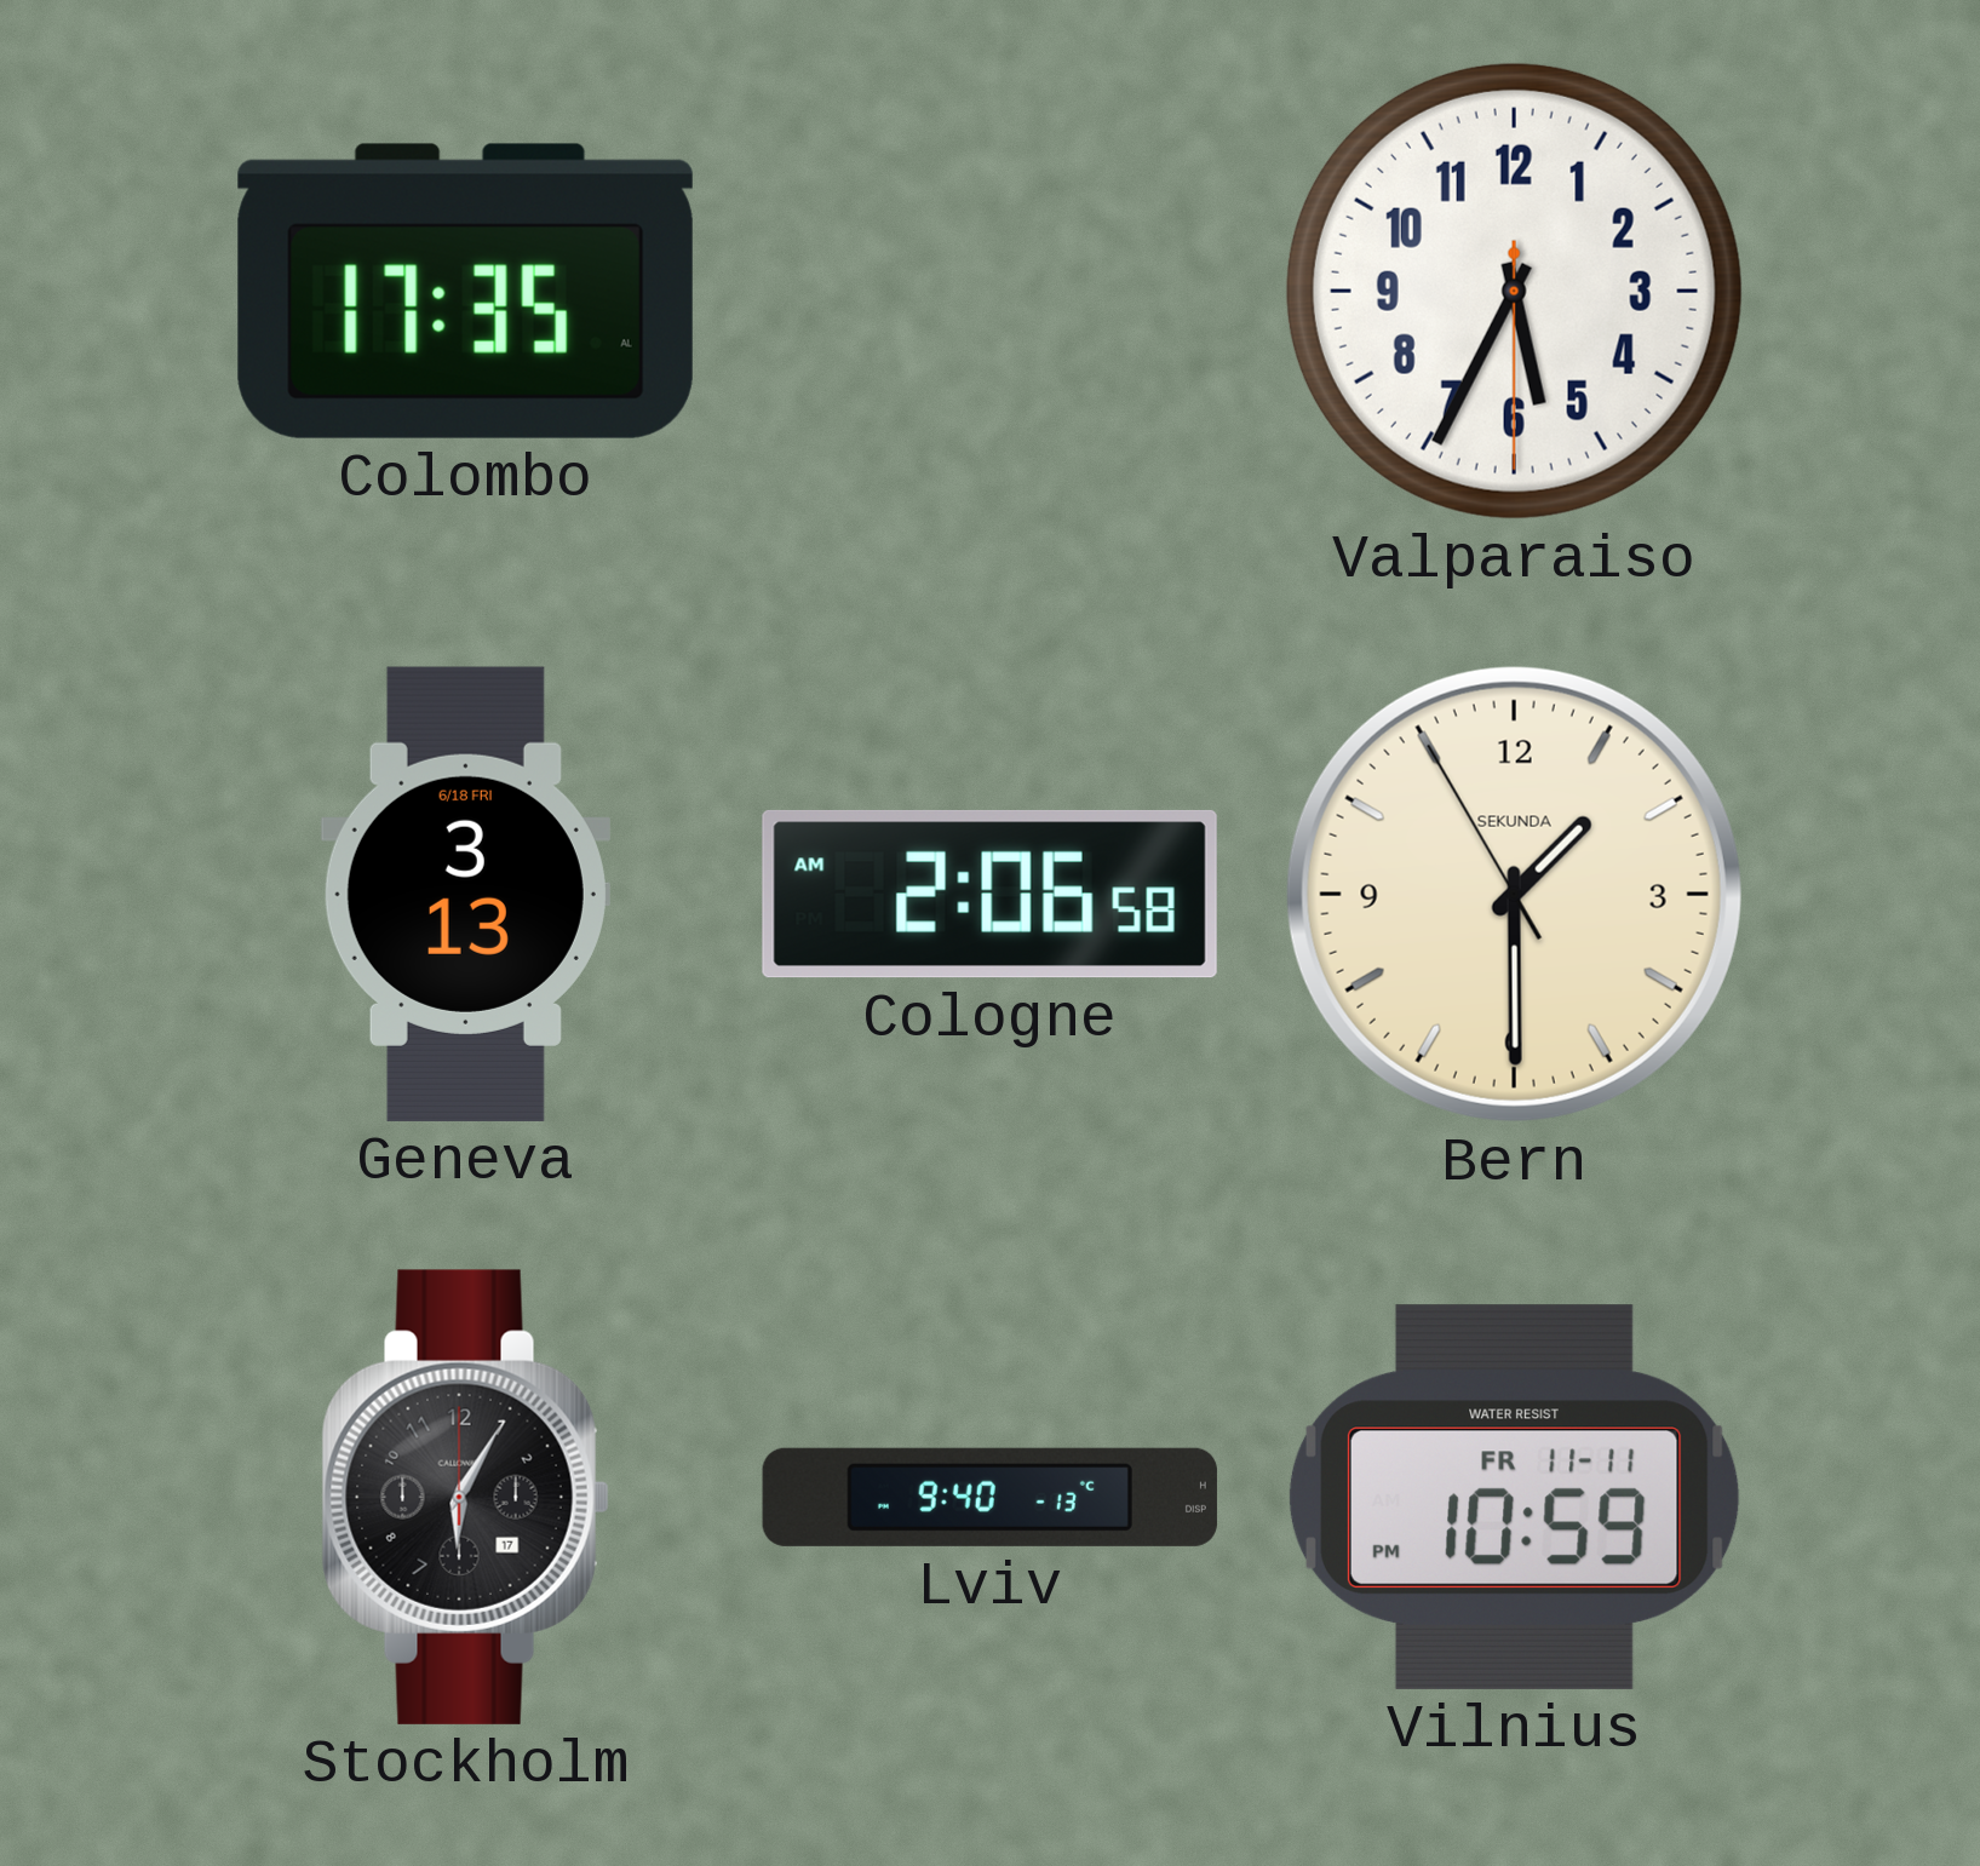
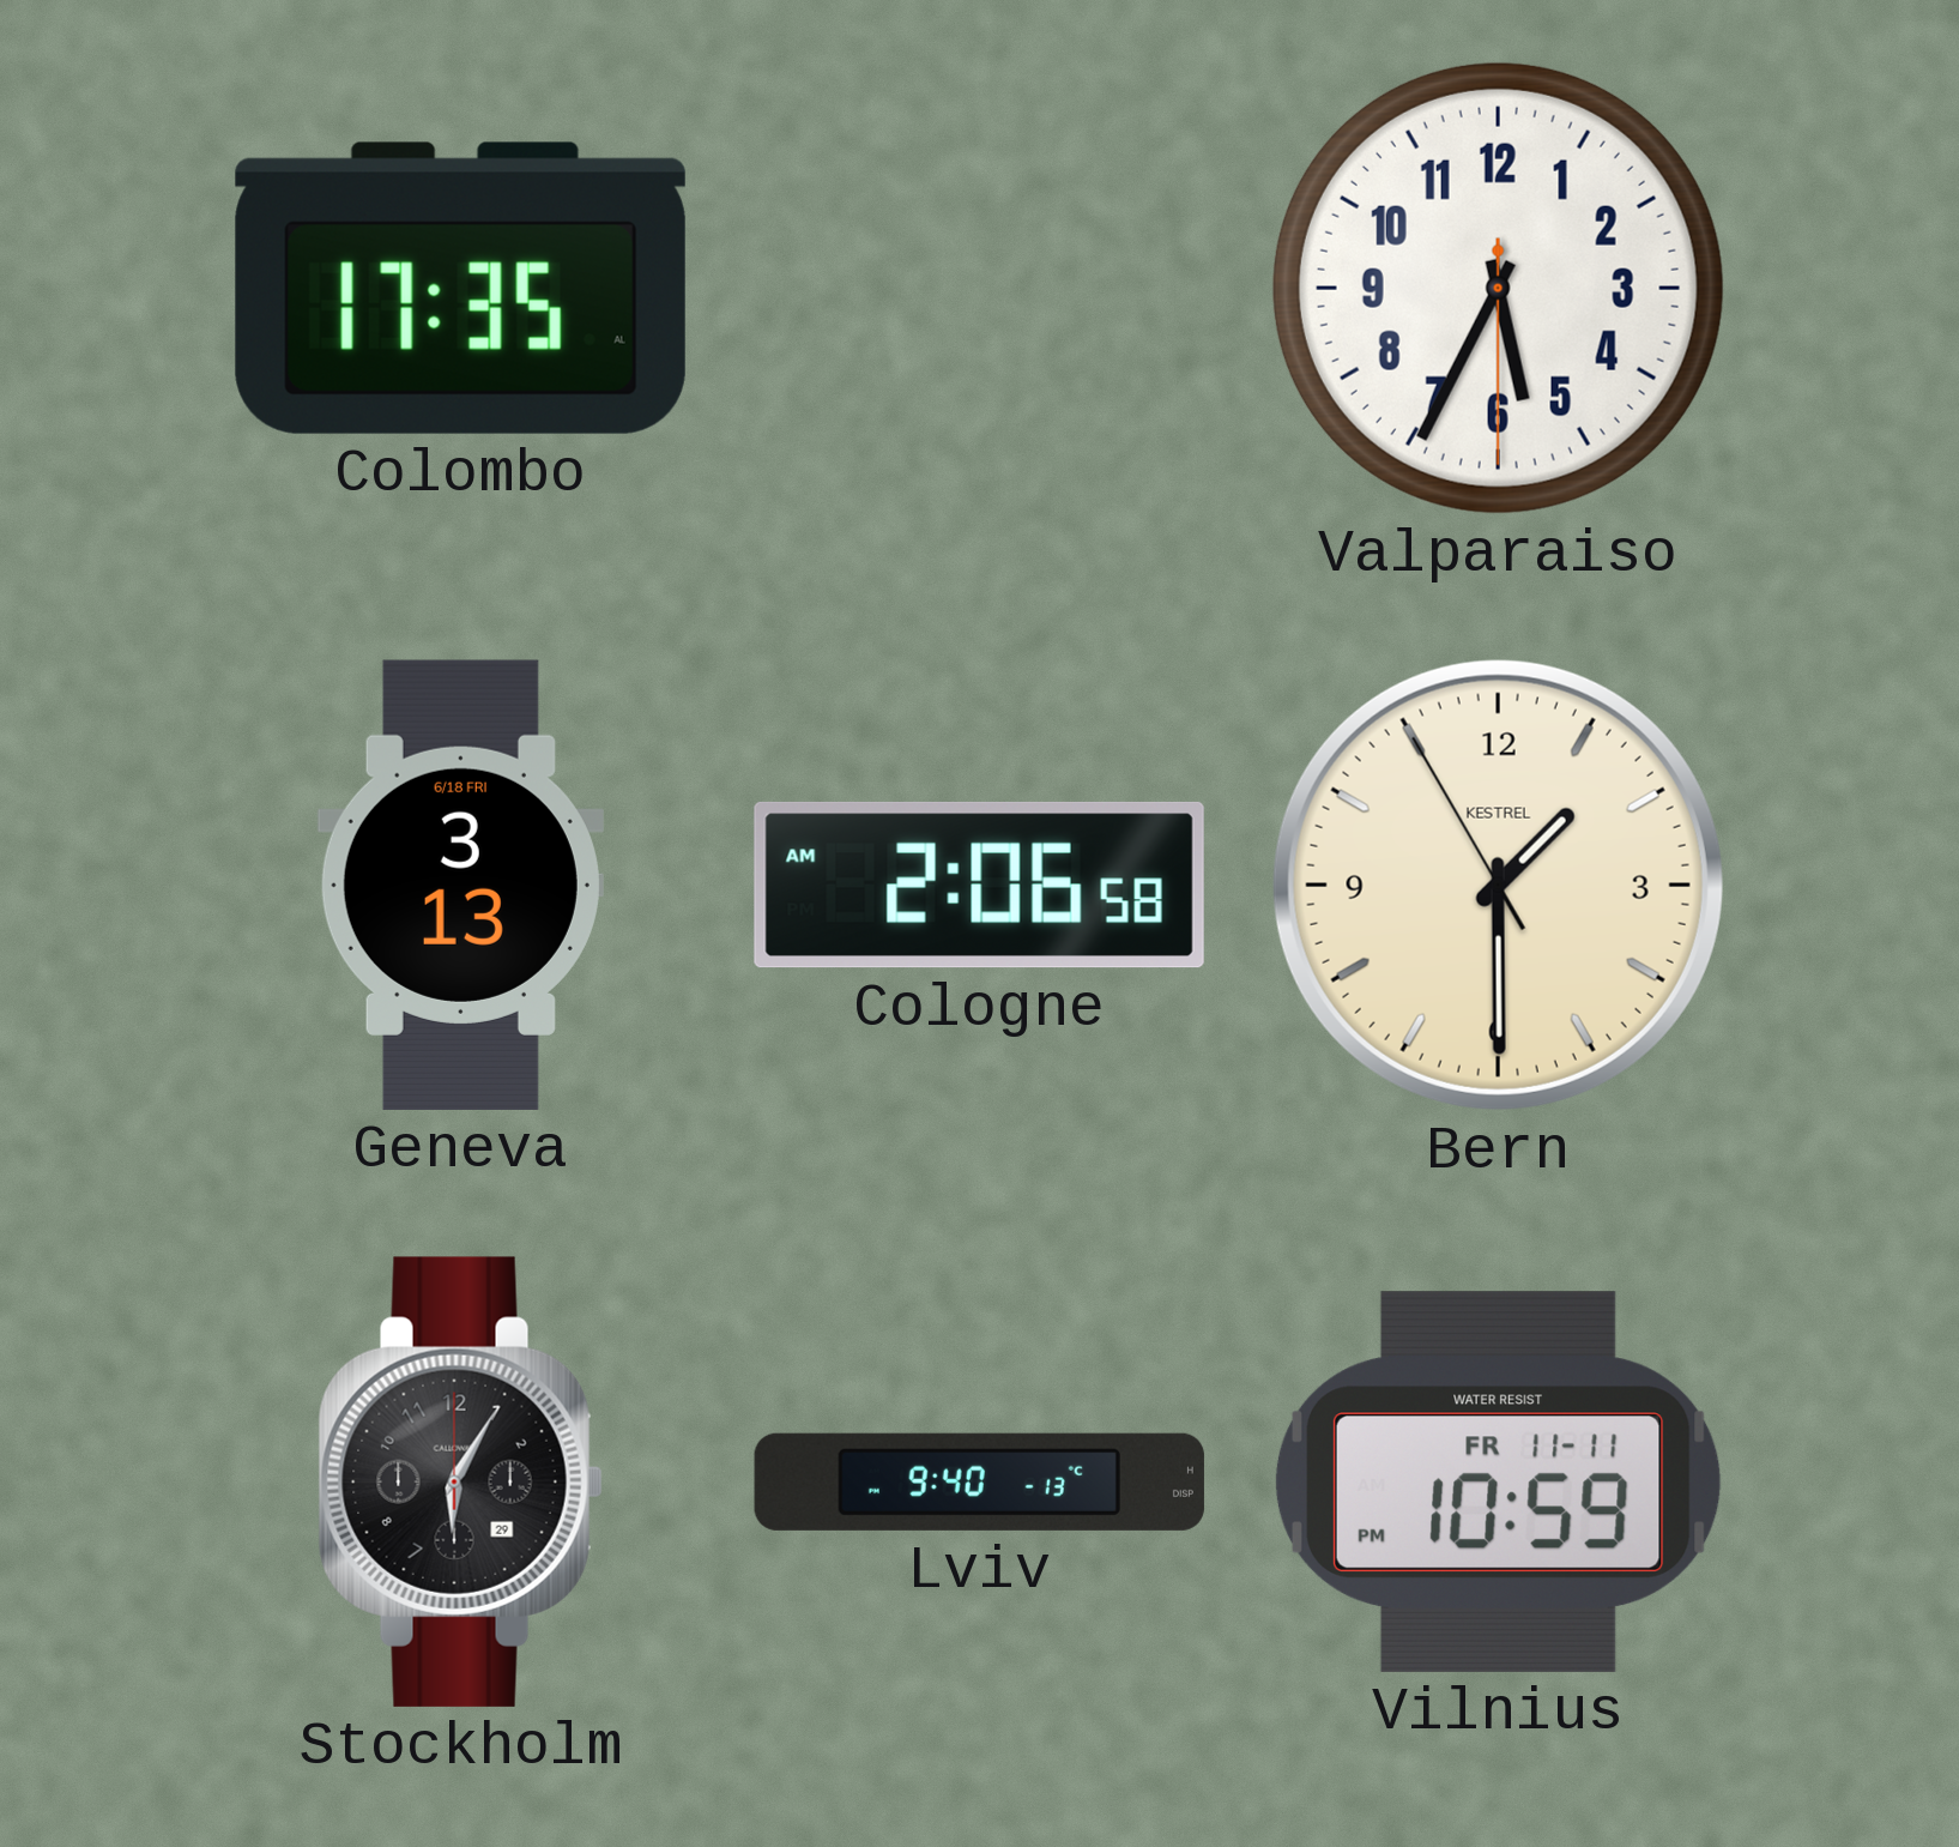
Bern brand: SEKUNDA -> KESTREL (1498, 885)
Stockholm date: 17 -> 29 (460, 1481)
